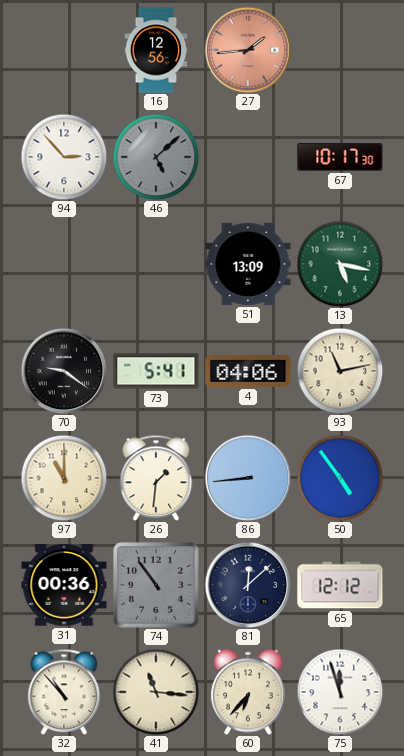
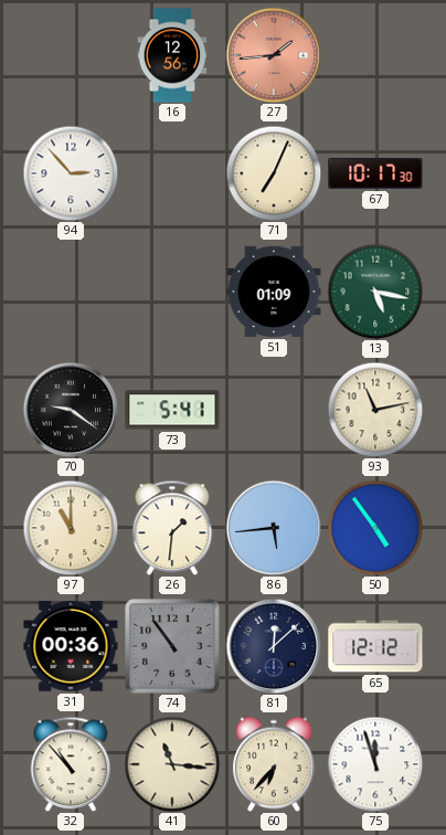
46: 5:08 -> none (156, 157)
71: none -> 7:04 (274, 173)
51: 13:09 -> 01:09 (274, 292)
4: 04:06 -> none (248, 371)
86: 8:44 -> 5:44 (274, 528)
